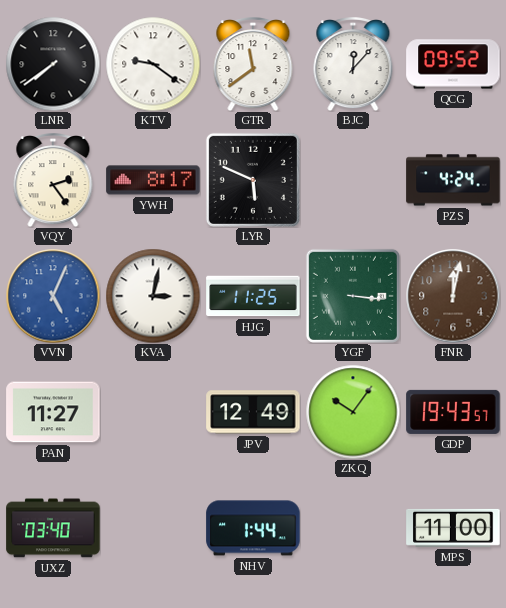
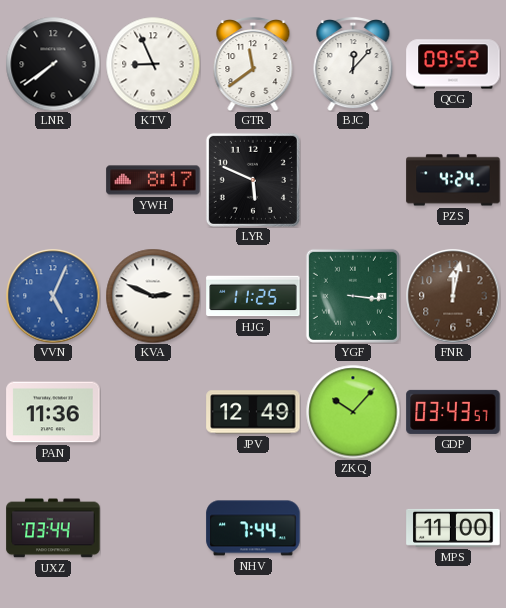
KTV: 9:21 -> 8:56 (153, 64)
VQY: 2:24 -> none (53, 181)
KVA: 3:02 -> 2:49 (153, 296)
PAN: 11:27 -> 11:36 (53, 412)
ZKQ: 10:06 -> 10:07 (353, 412)
GDP: 19:43 -> 03:43 (453, 412)
UXZ: 03:40 -> 03:44 (53, 528)
NHV: 1:44 -> 7:44 (253, 528)
